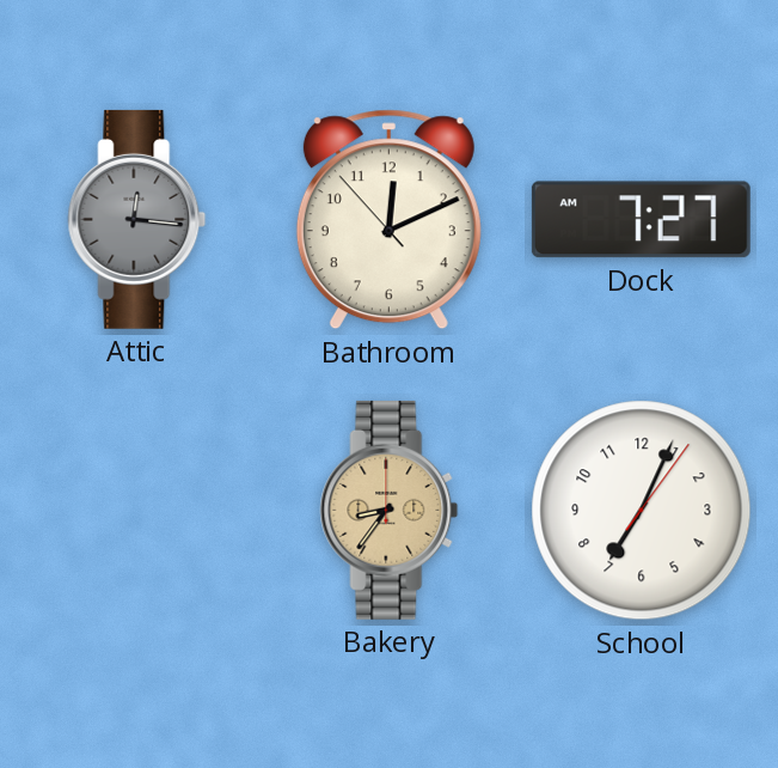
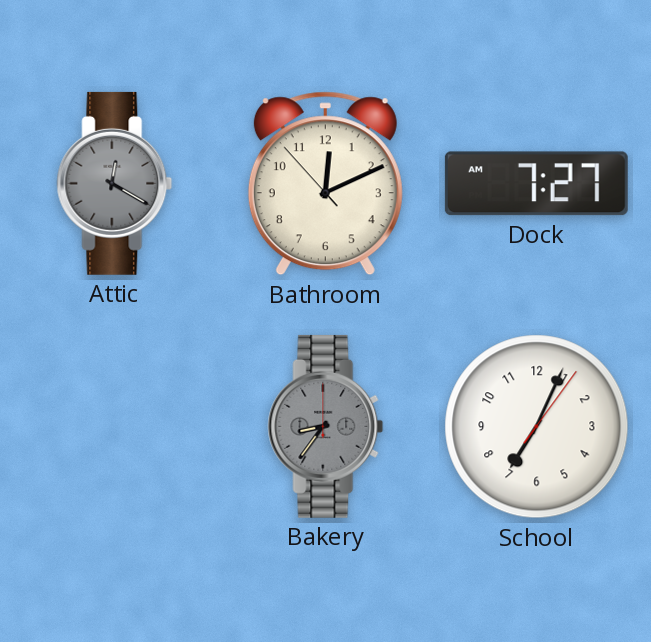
Attic: 12:16 -> 12:20 (115, 183)
Bakery dial: champagne -> grey (326, 426)
